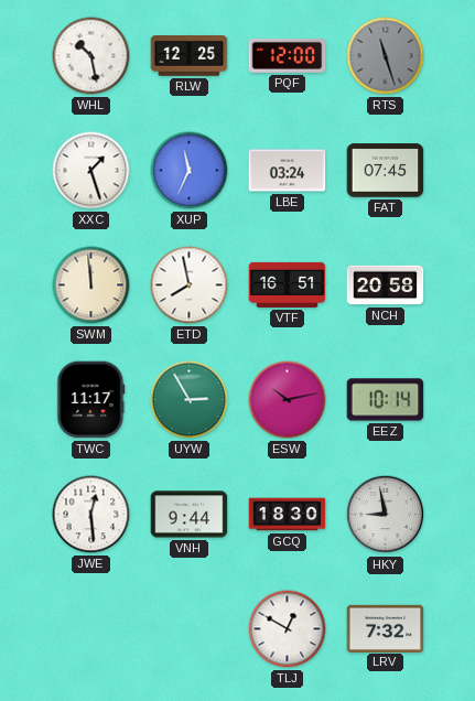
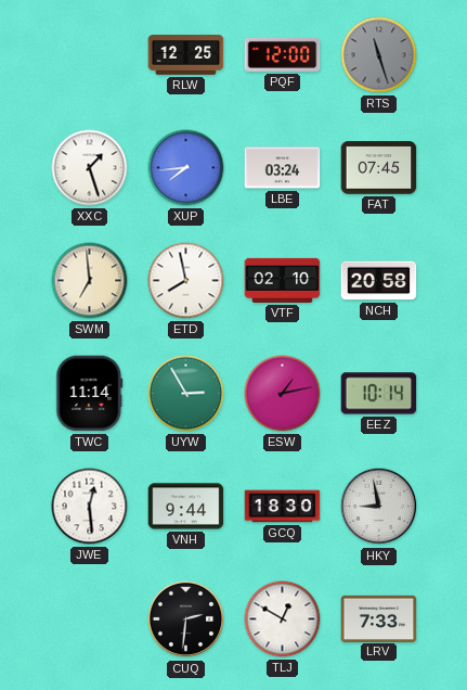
WHL: 10:28 -> none (91, 56)
XUP: 11:34 -> 7:44 (186, 168)
SWM: 11:59 -> 6:59 (90, 281)
VTF: 16:51 -> 02:10 (283, 280)
TWC: 11:17 -> 11:14 (90, 394)
ESW: 10:13 -> 1:13 (283, 394)
CUQ: none -> 2:31 (186, 619)
LRV: 7:32 -> 7:33 (379, 618)
